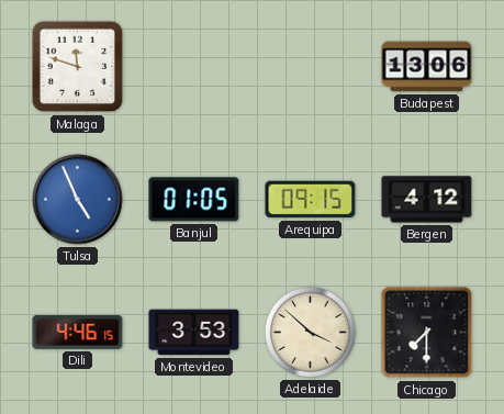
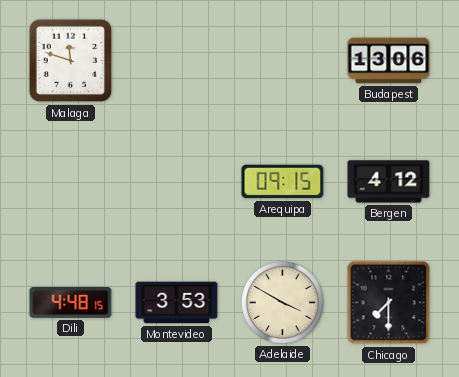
Tulsa: 4:56 -> none (78, 200)
Banjul: 01:05 -> none (194, 200)
Dili: 4:46 -> 4:48 (71, 303)
Adelaide: 3:52 -> 3:50 (282, 302)
